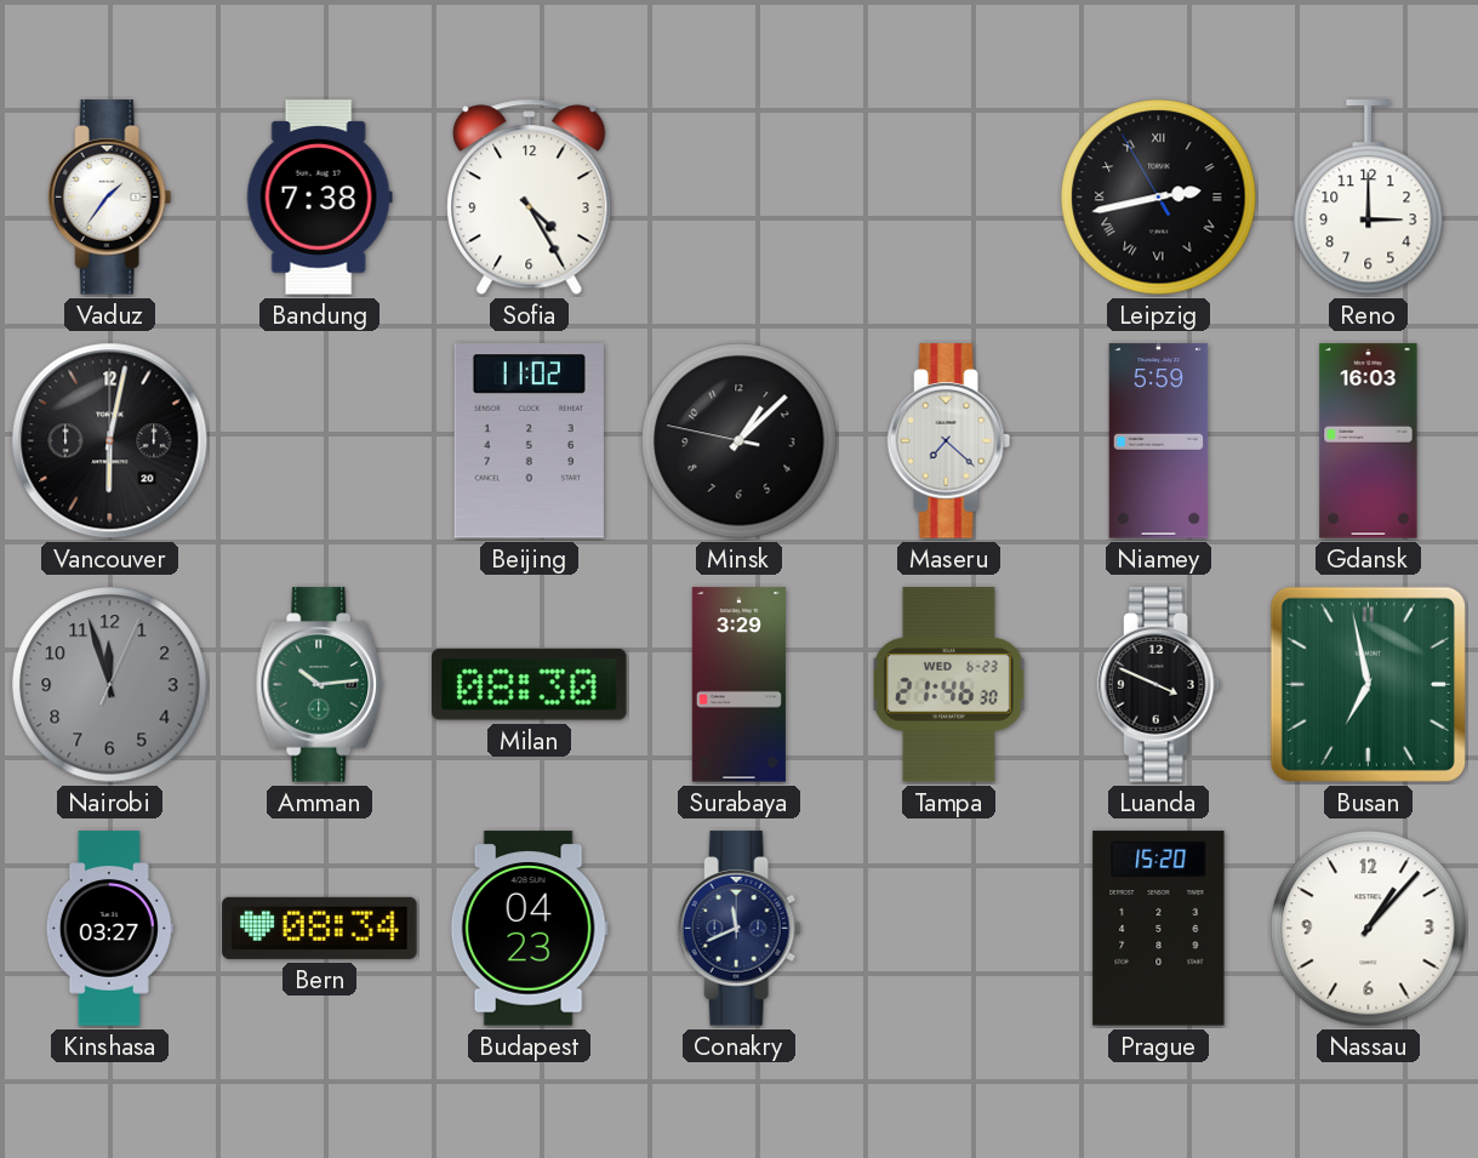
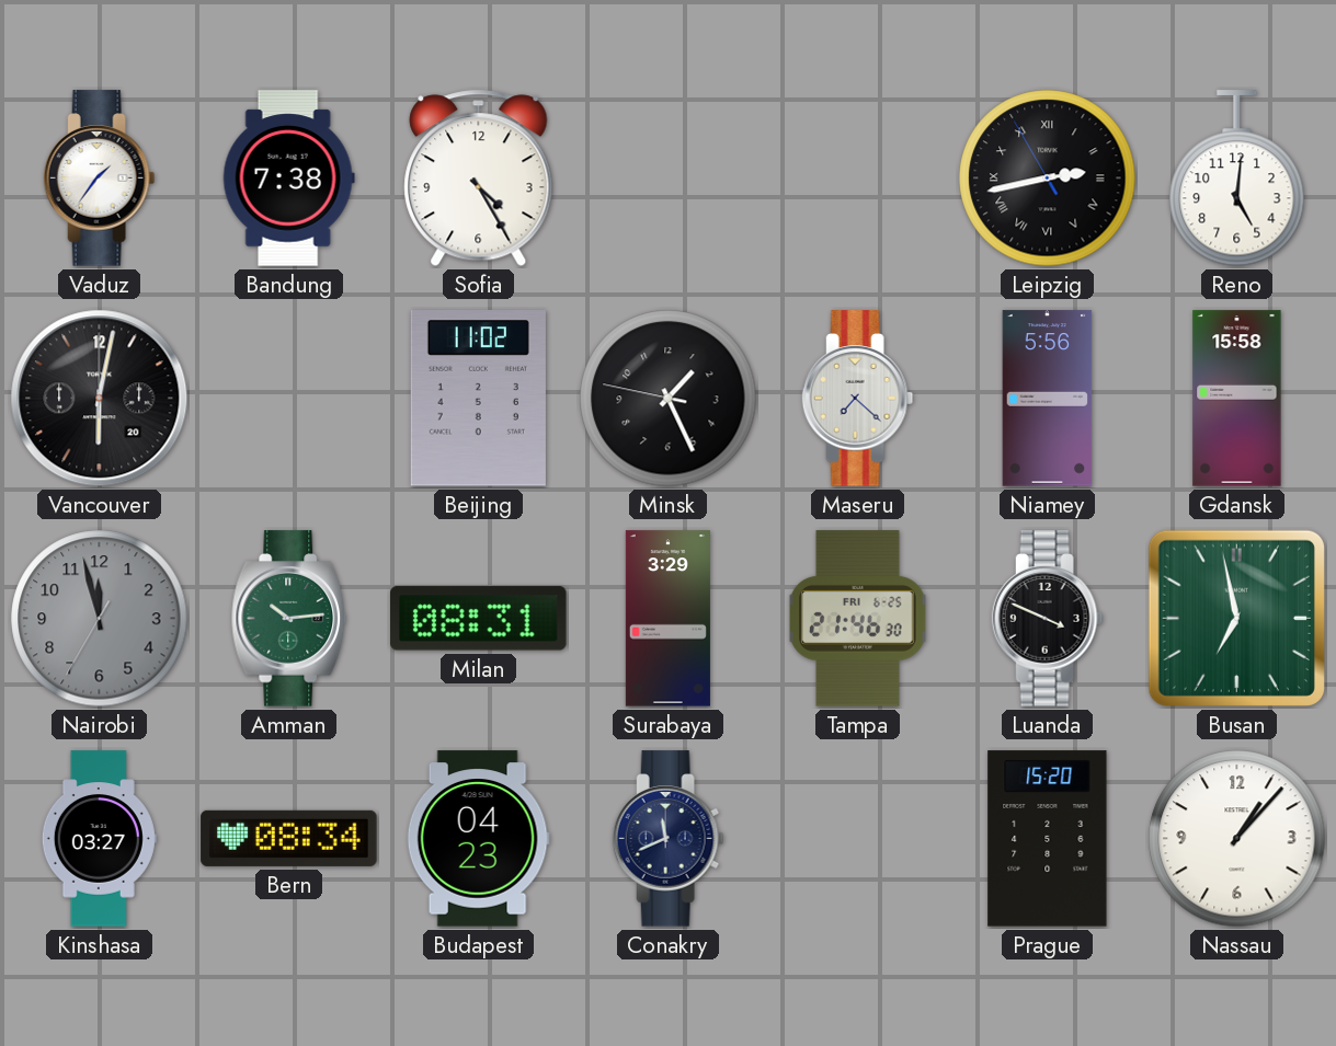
Reno: 3:00 -> 5:01 (1237, 179)
Minsk: 1:07 -> 1:25 (669, 399)
Niamey: 5:59 -> 5:56 (1048, 399)
Gdansk: 16:03 -> 15:58 (1237, 399)
Nairobi: 11:57:04 -> 11:57:35 (100, 619)
Milan: 08:30 -> 08:31 (479, 619)
Tampa date: WED 6-23 -> FRI 6-25 (858, 619)
